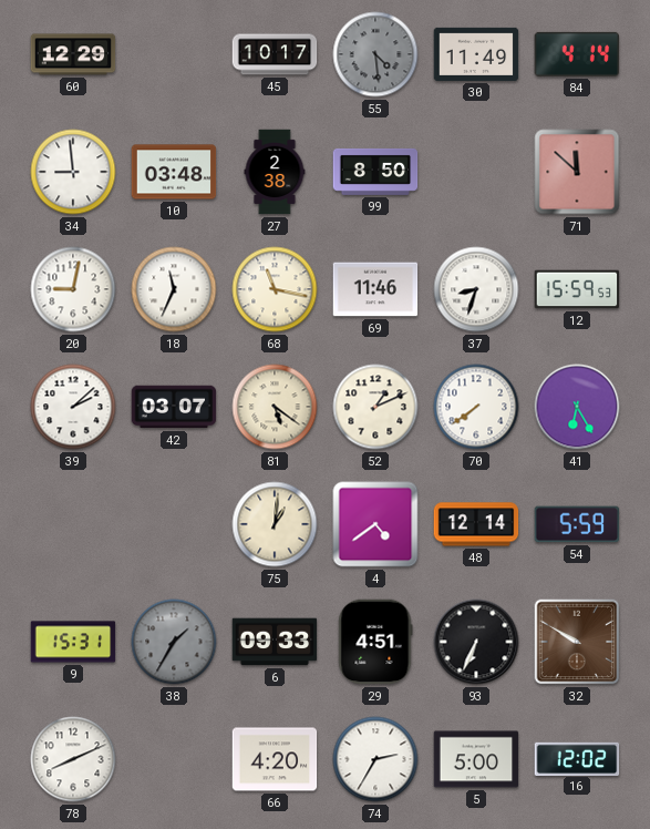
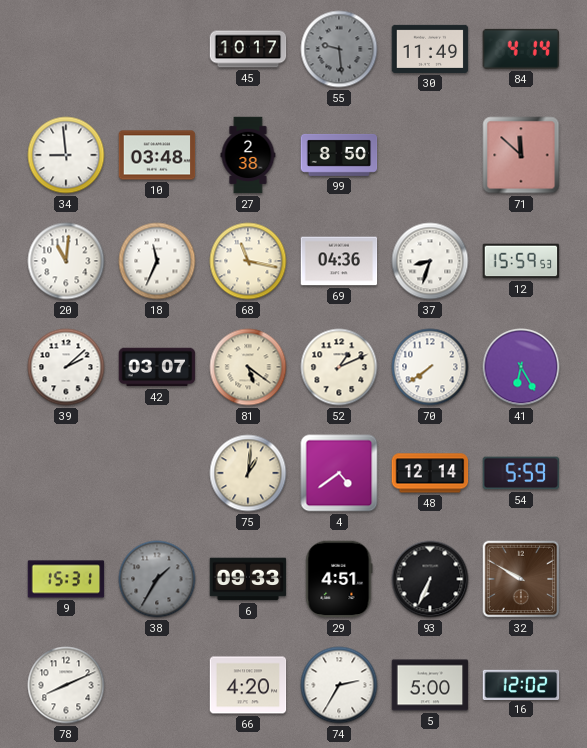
60: 12:29 -> none (73, 54)
55: 4:29 -> 9:29 (339, 49)
20: 9:02 -> 11:01 (66, 261)
69: 11:46 -> 04:36 (339, 261)
